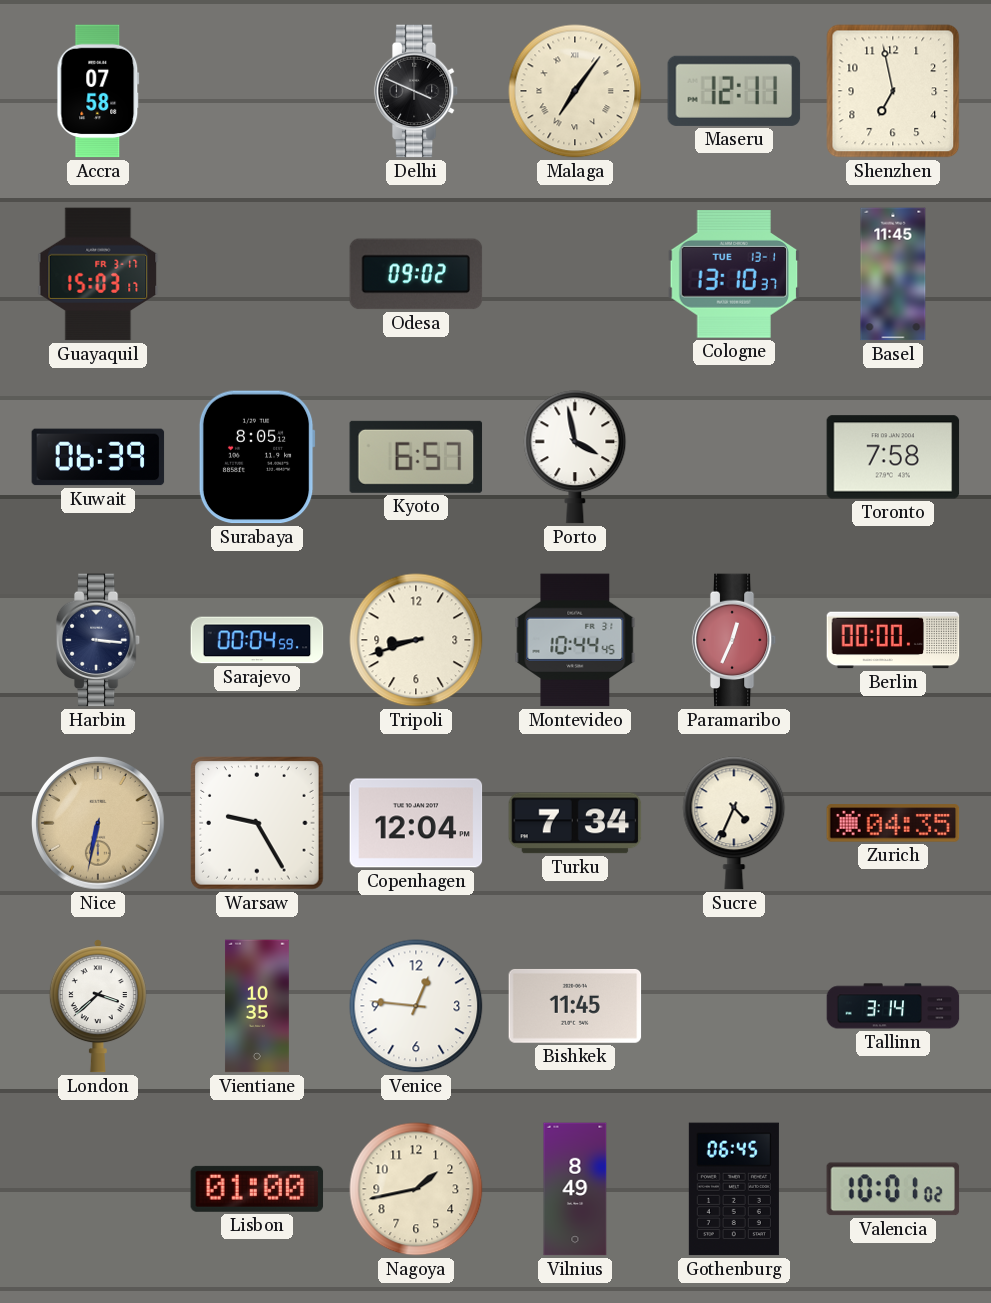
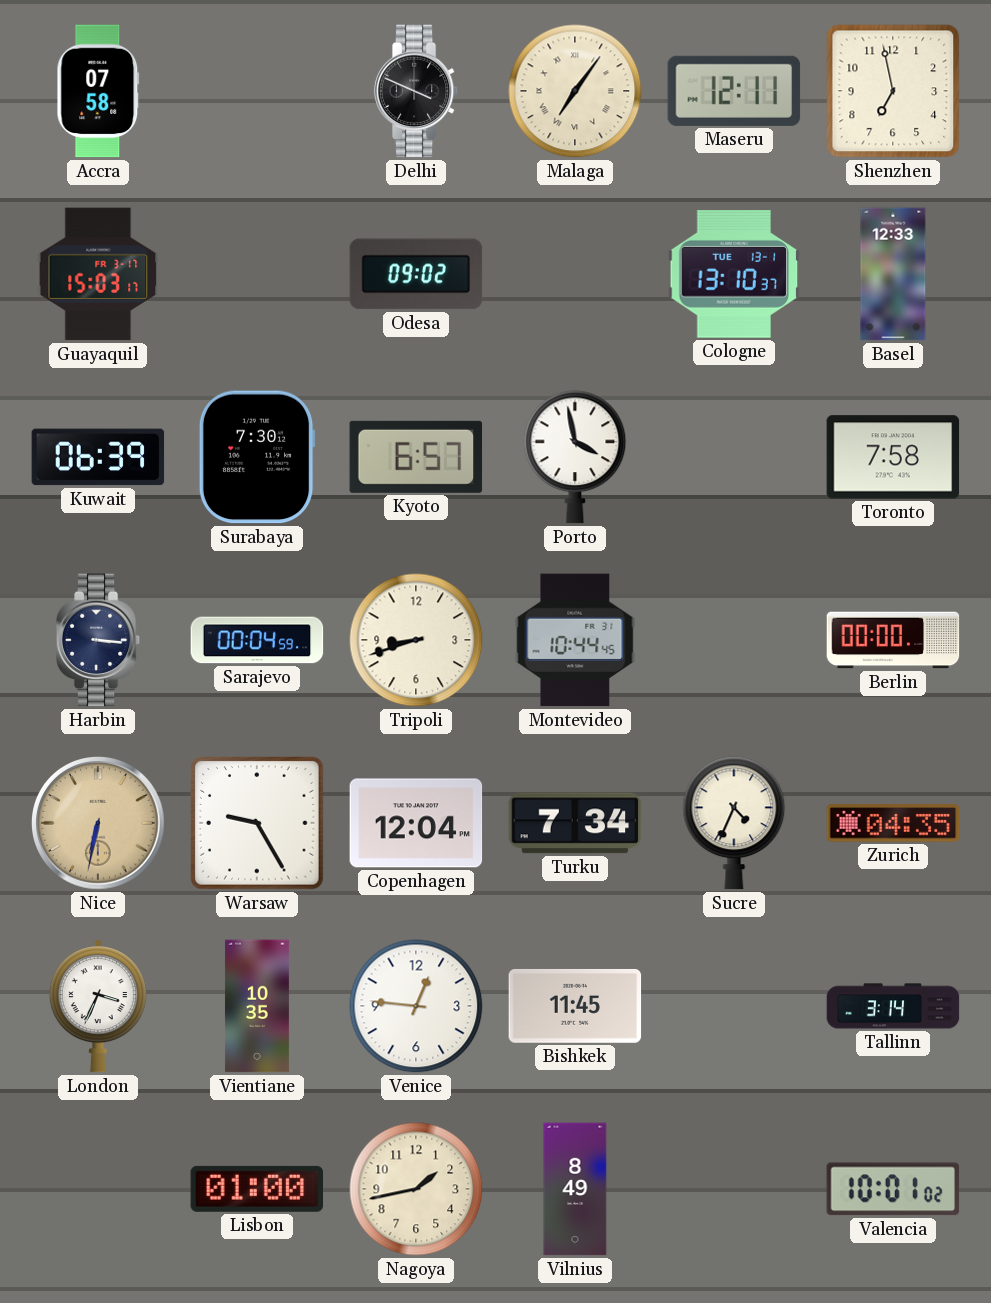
Basel: 11:45 -> 12:33 (893, 274)
Surabaya: 8:05 -> 7:30 (257, 457)
Paramaribo: 12:34 -> none (734, 640)
London: 3:38 -> 3:34 (98, 1006)
Gothenburg: 06:45 -> none (734, 1189)
